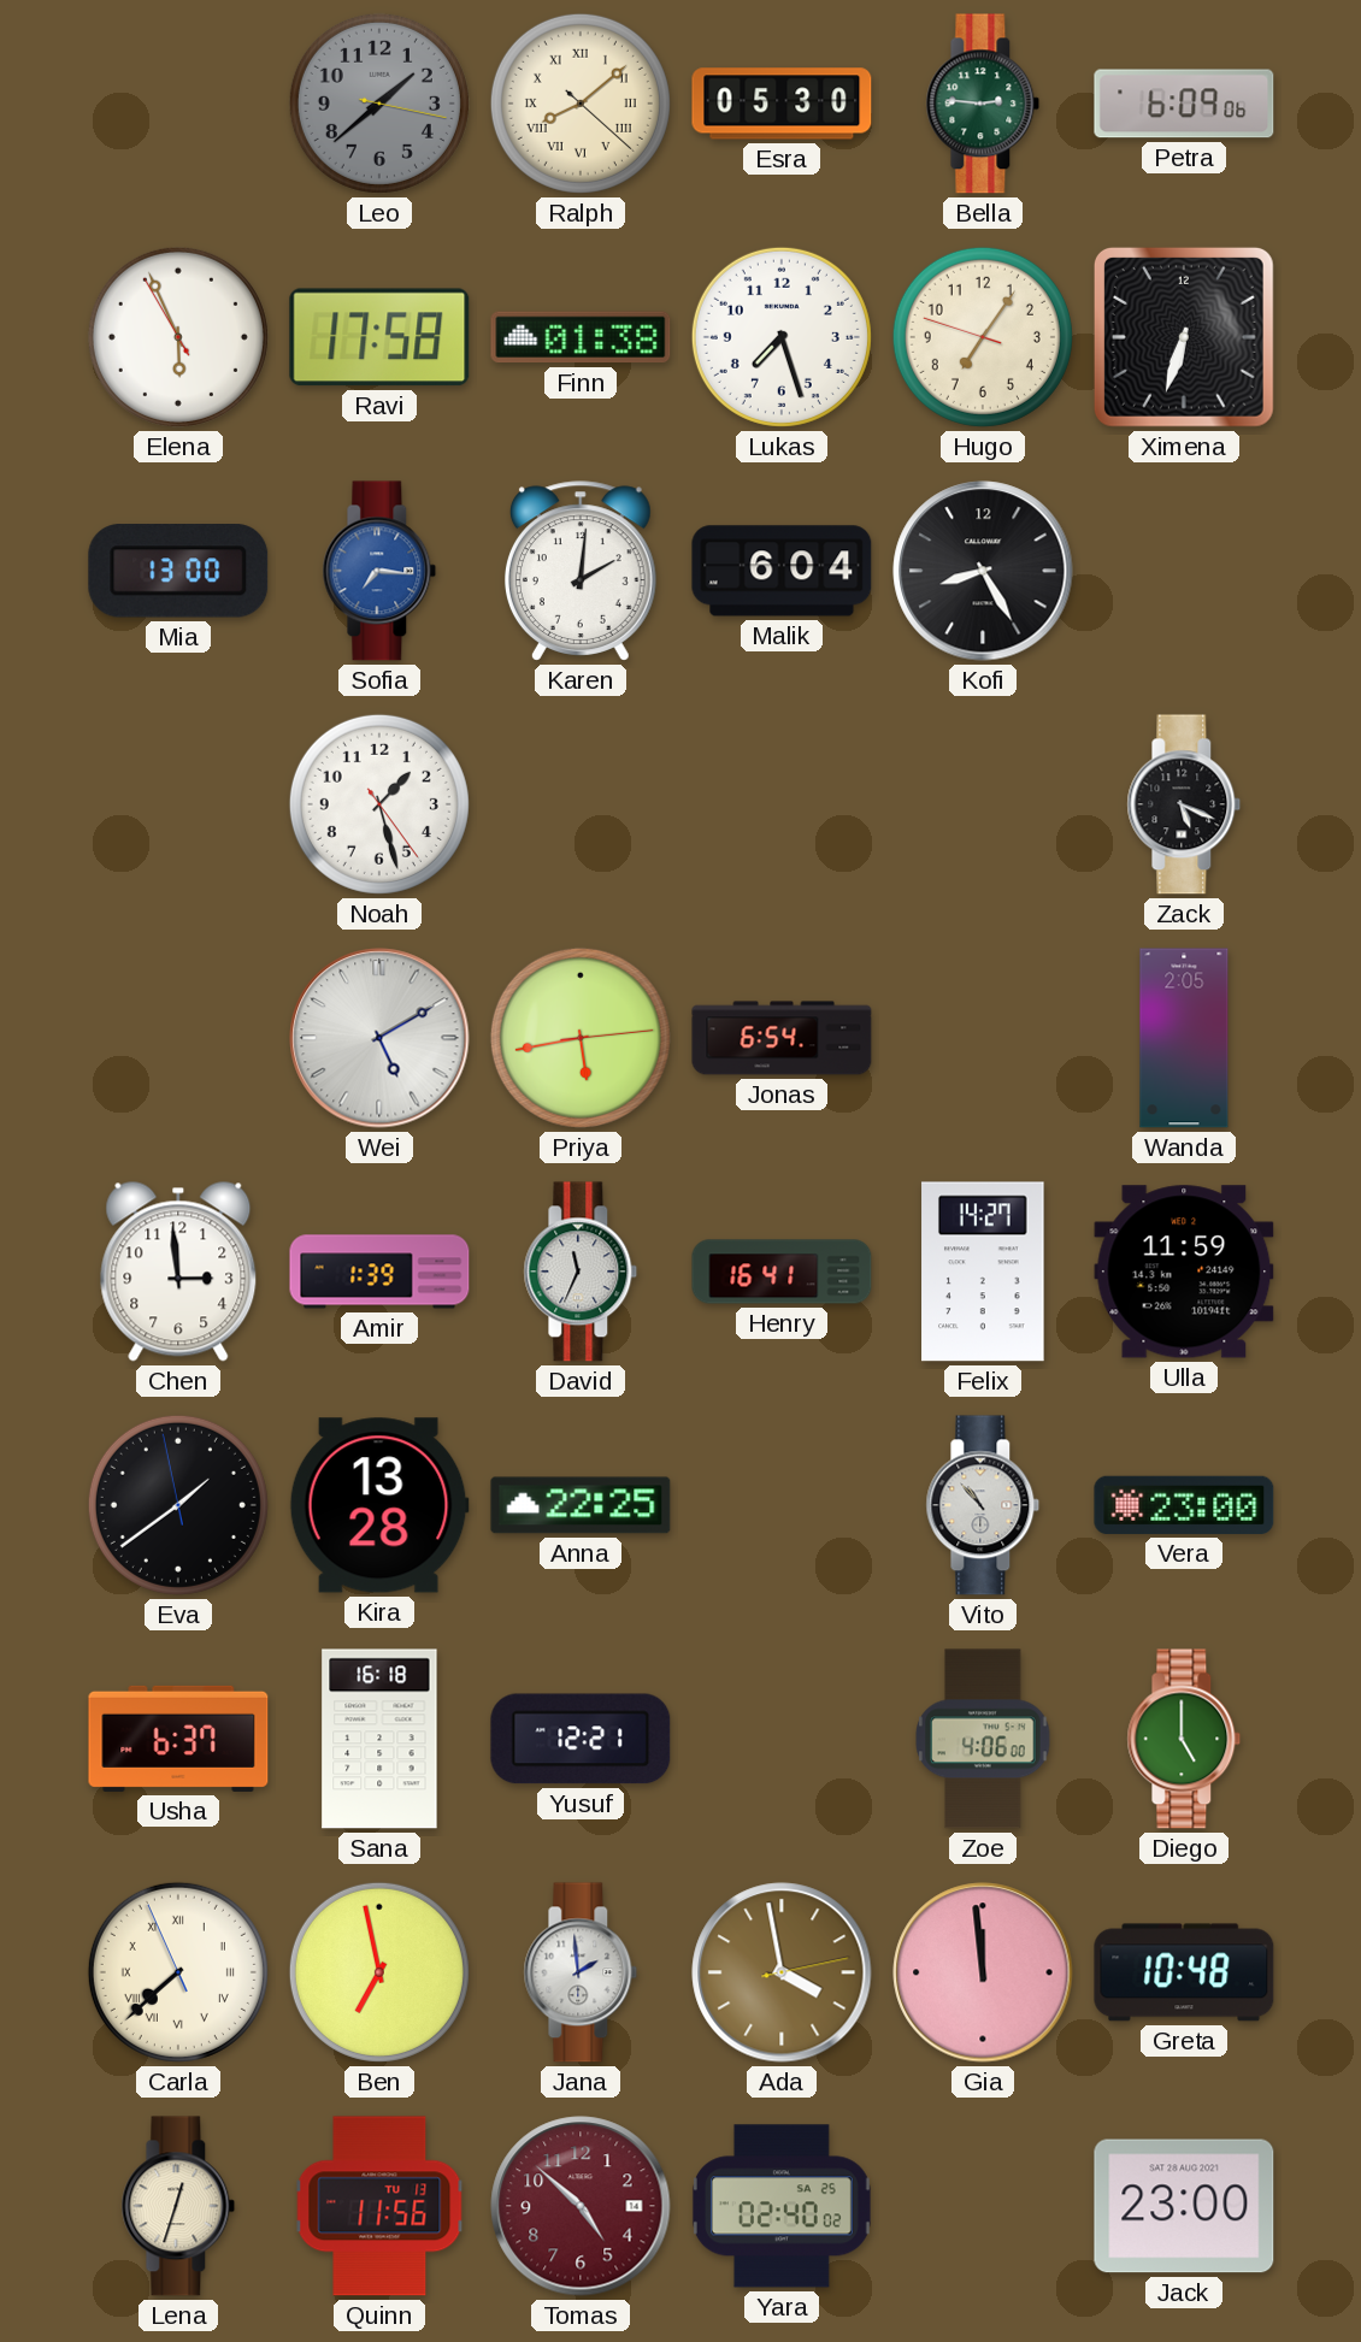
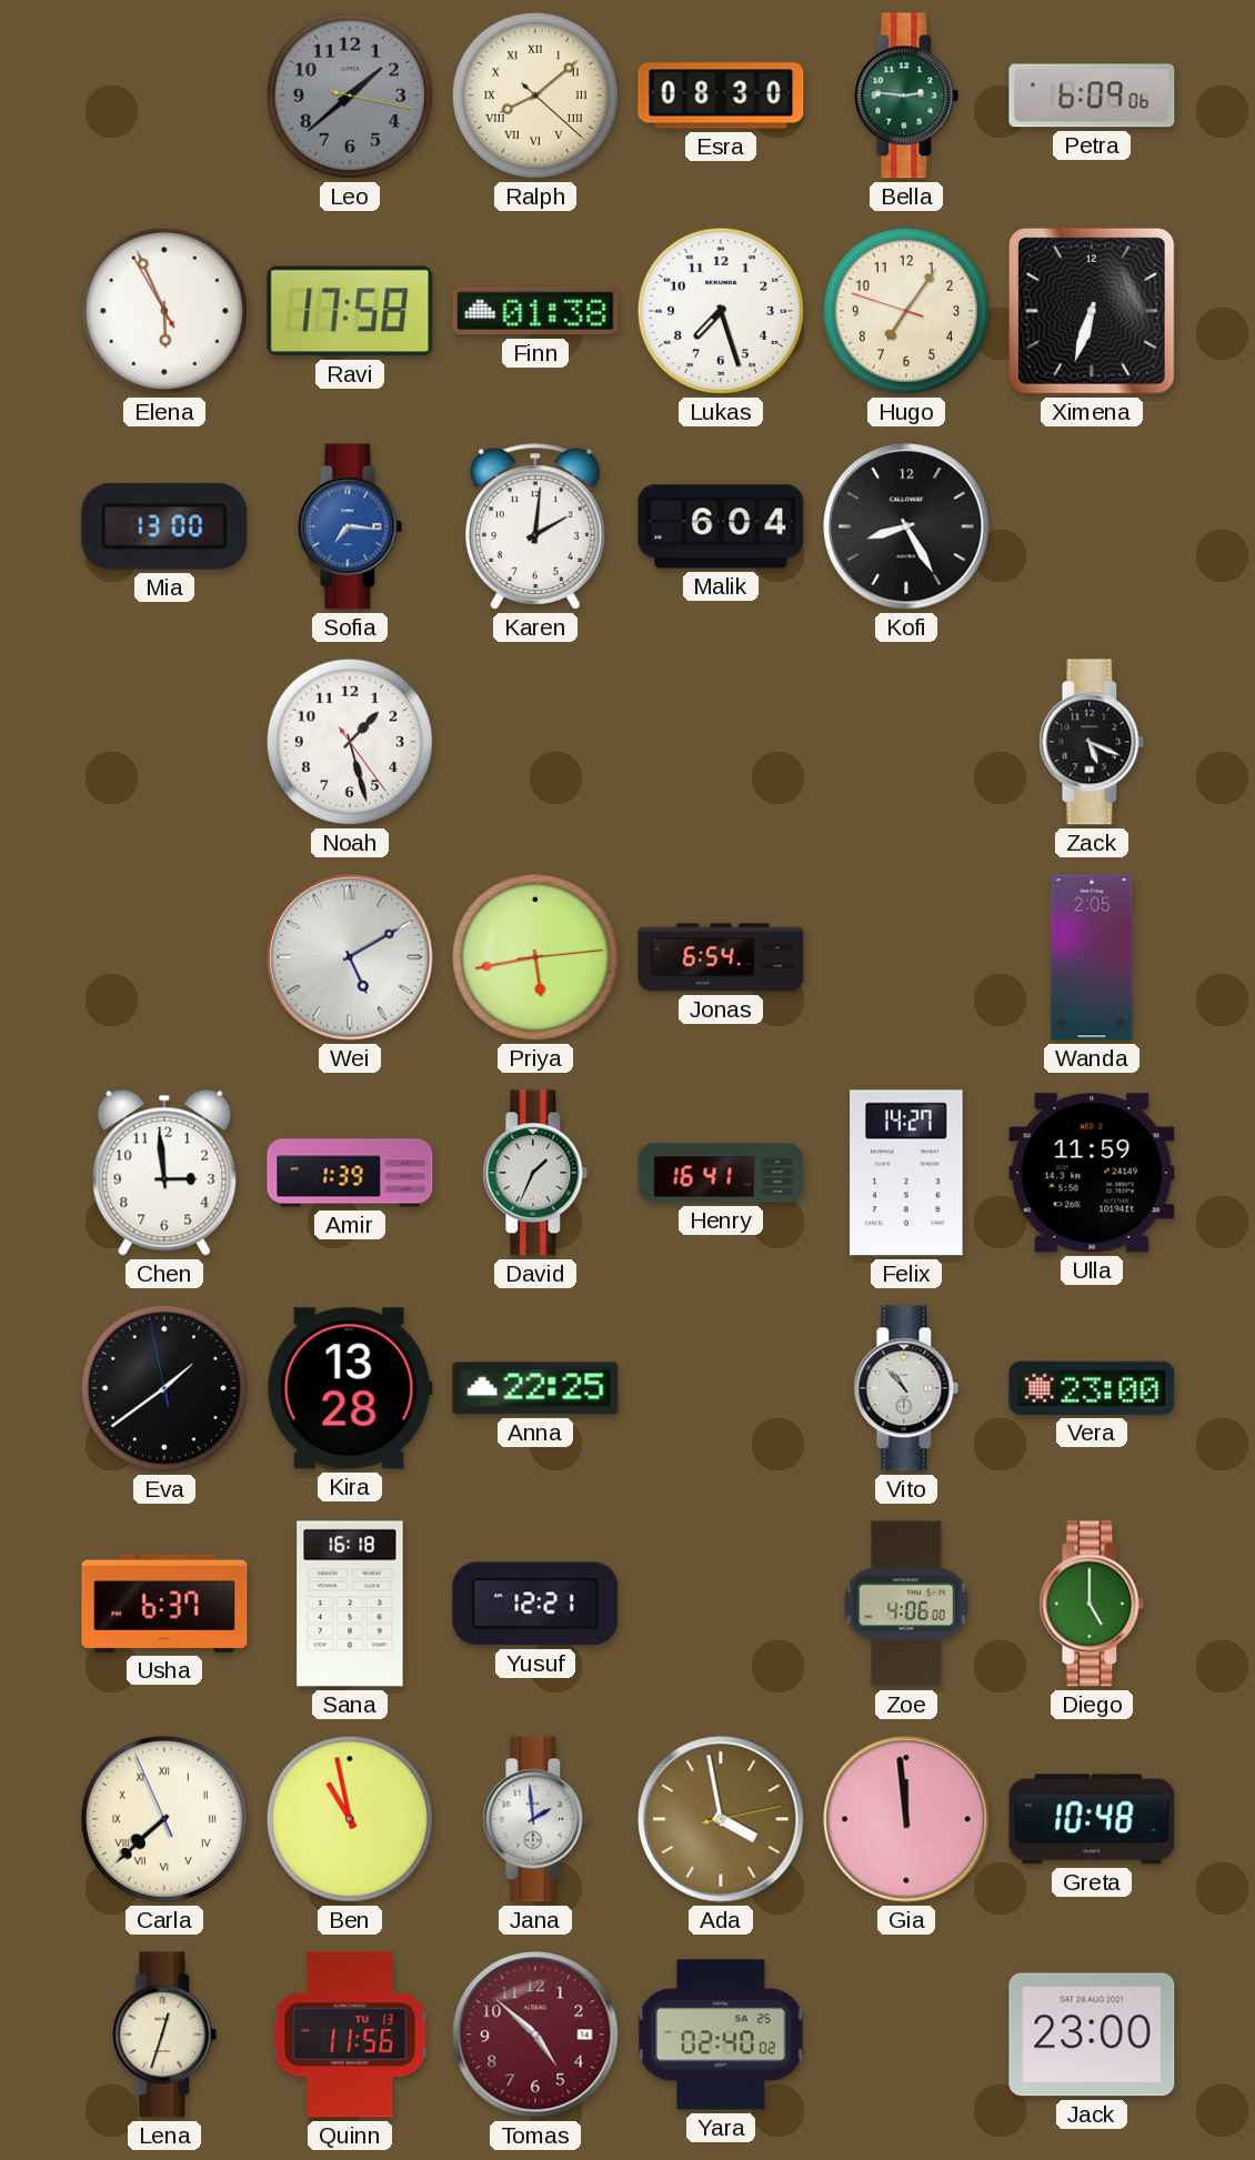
Esra: 05:30 -> 08:30 (721, 96)
David: 11:34 -> 1:34 (535, 1173)
Ben: 6:58 -> 10:58 (350, 1819)
